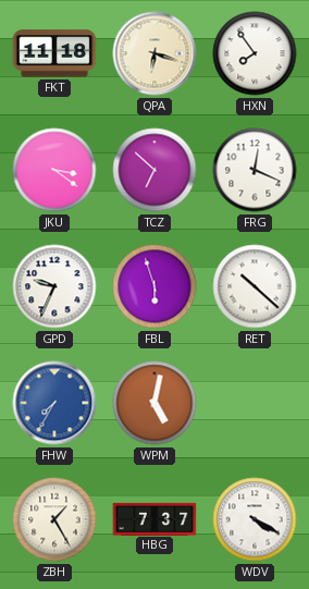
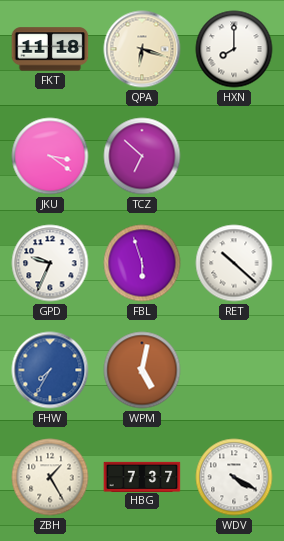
HXN: 7:54 -> 8:00 (234, 49)
FRG: 12:19 -> none (255, 170)
